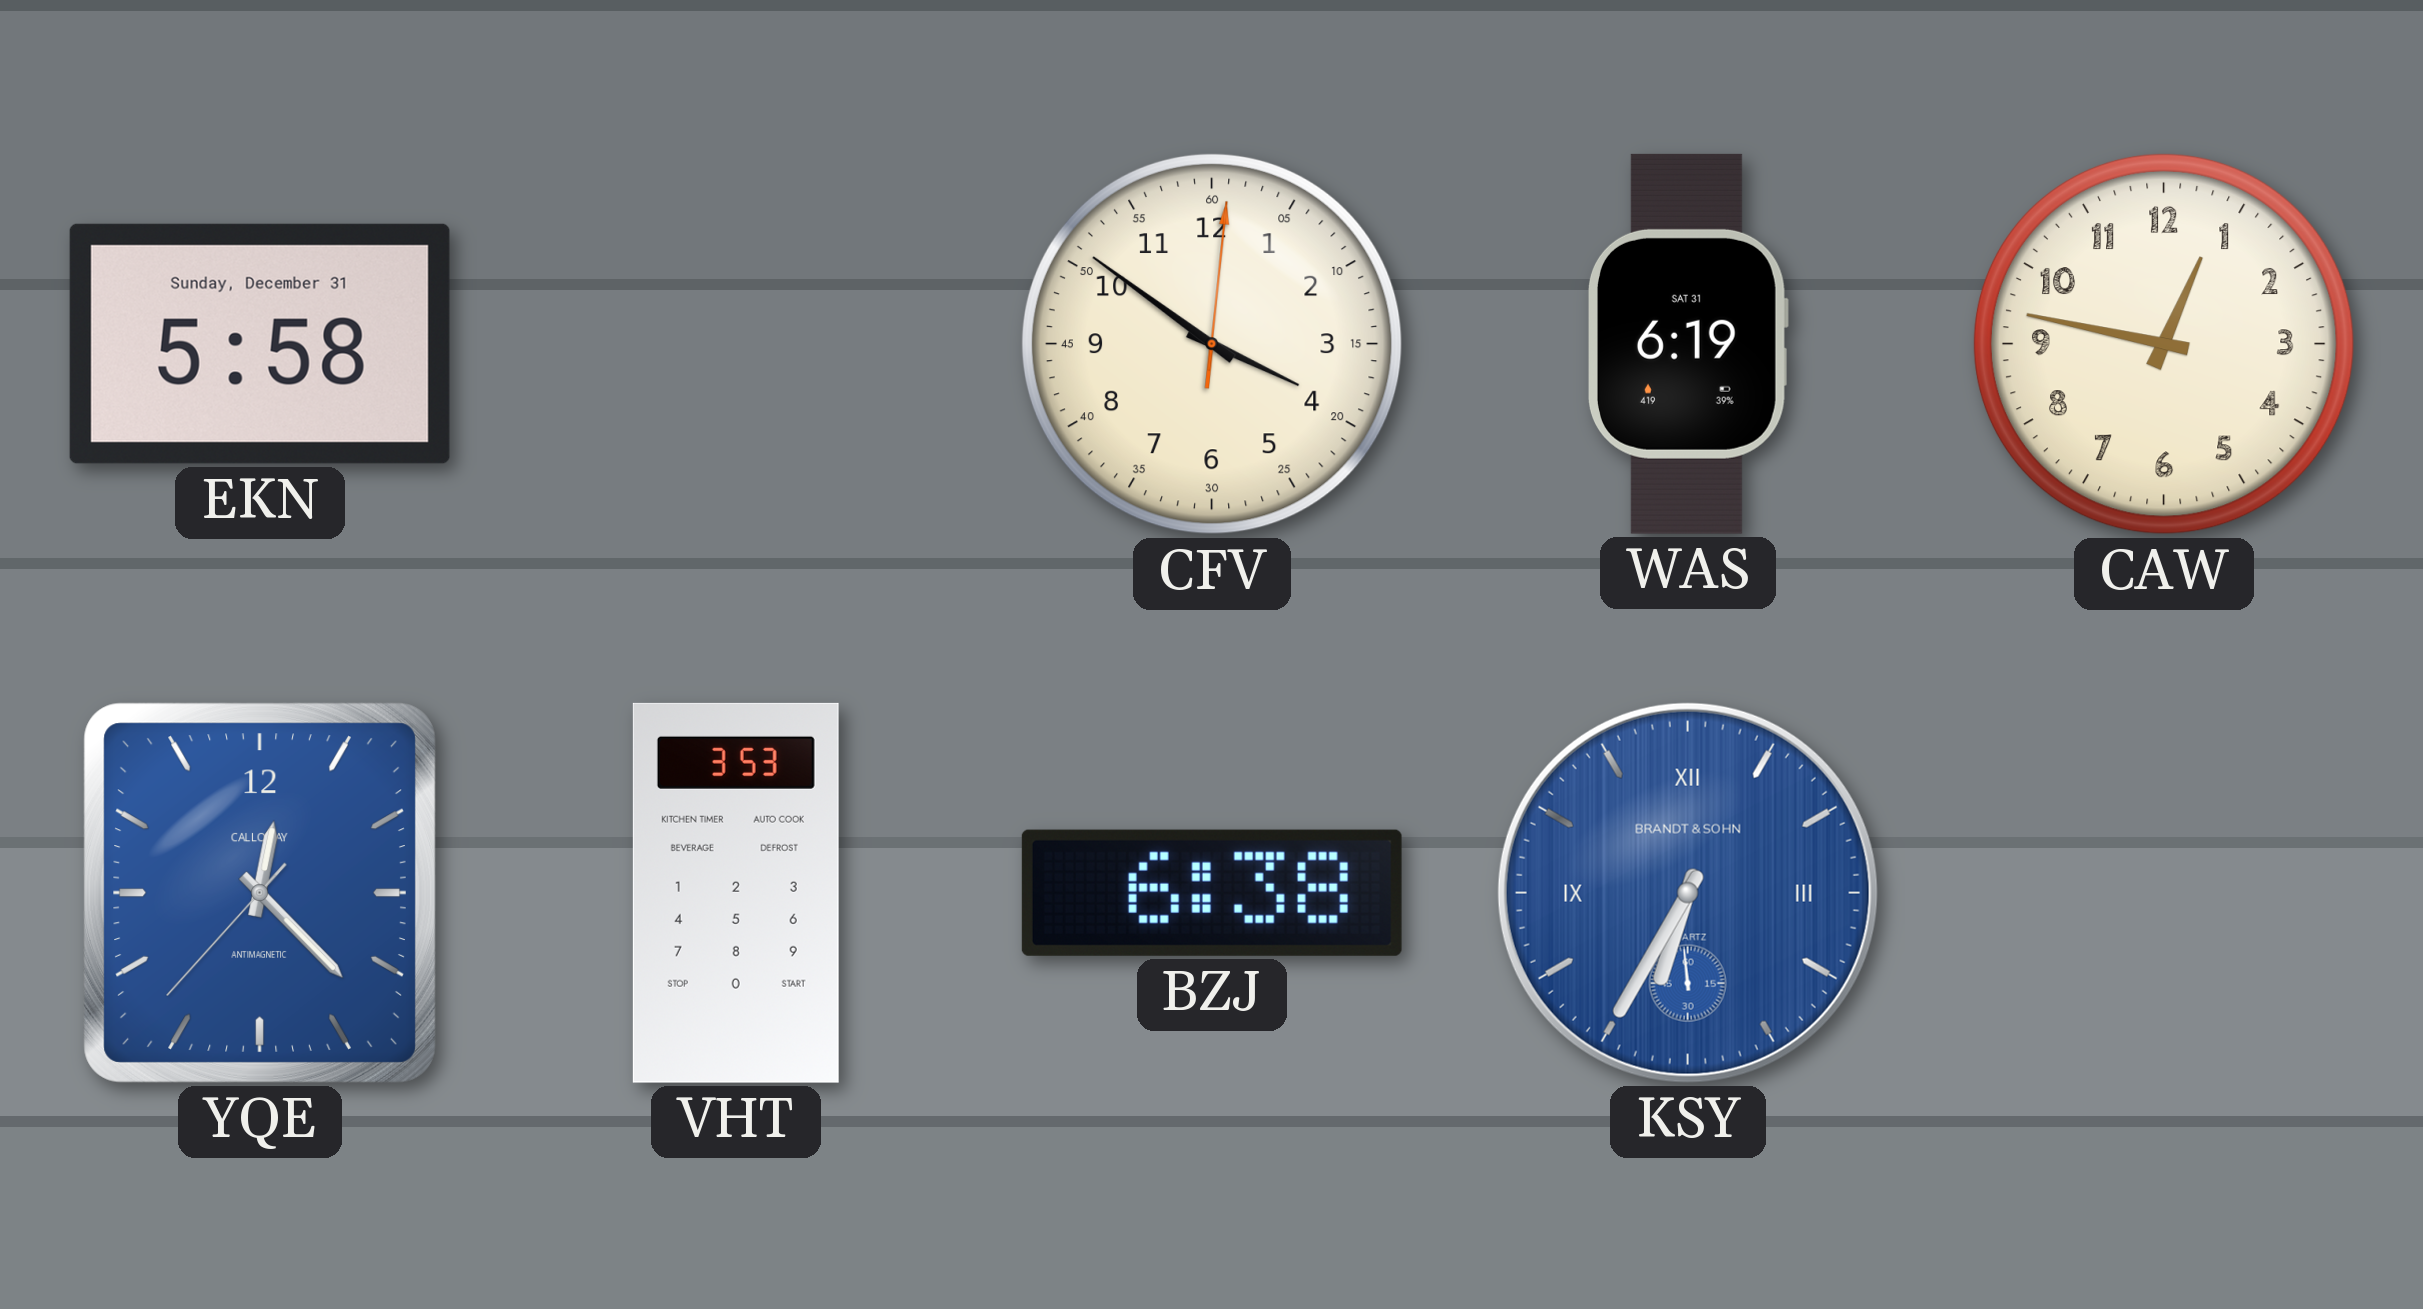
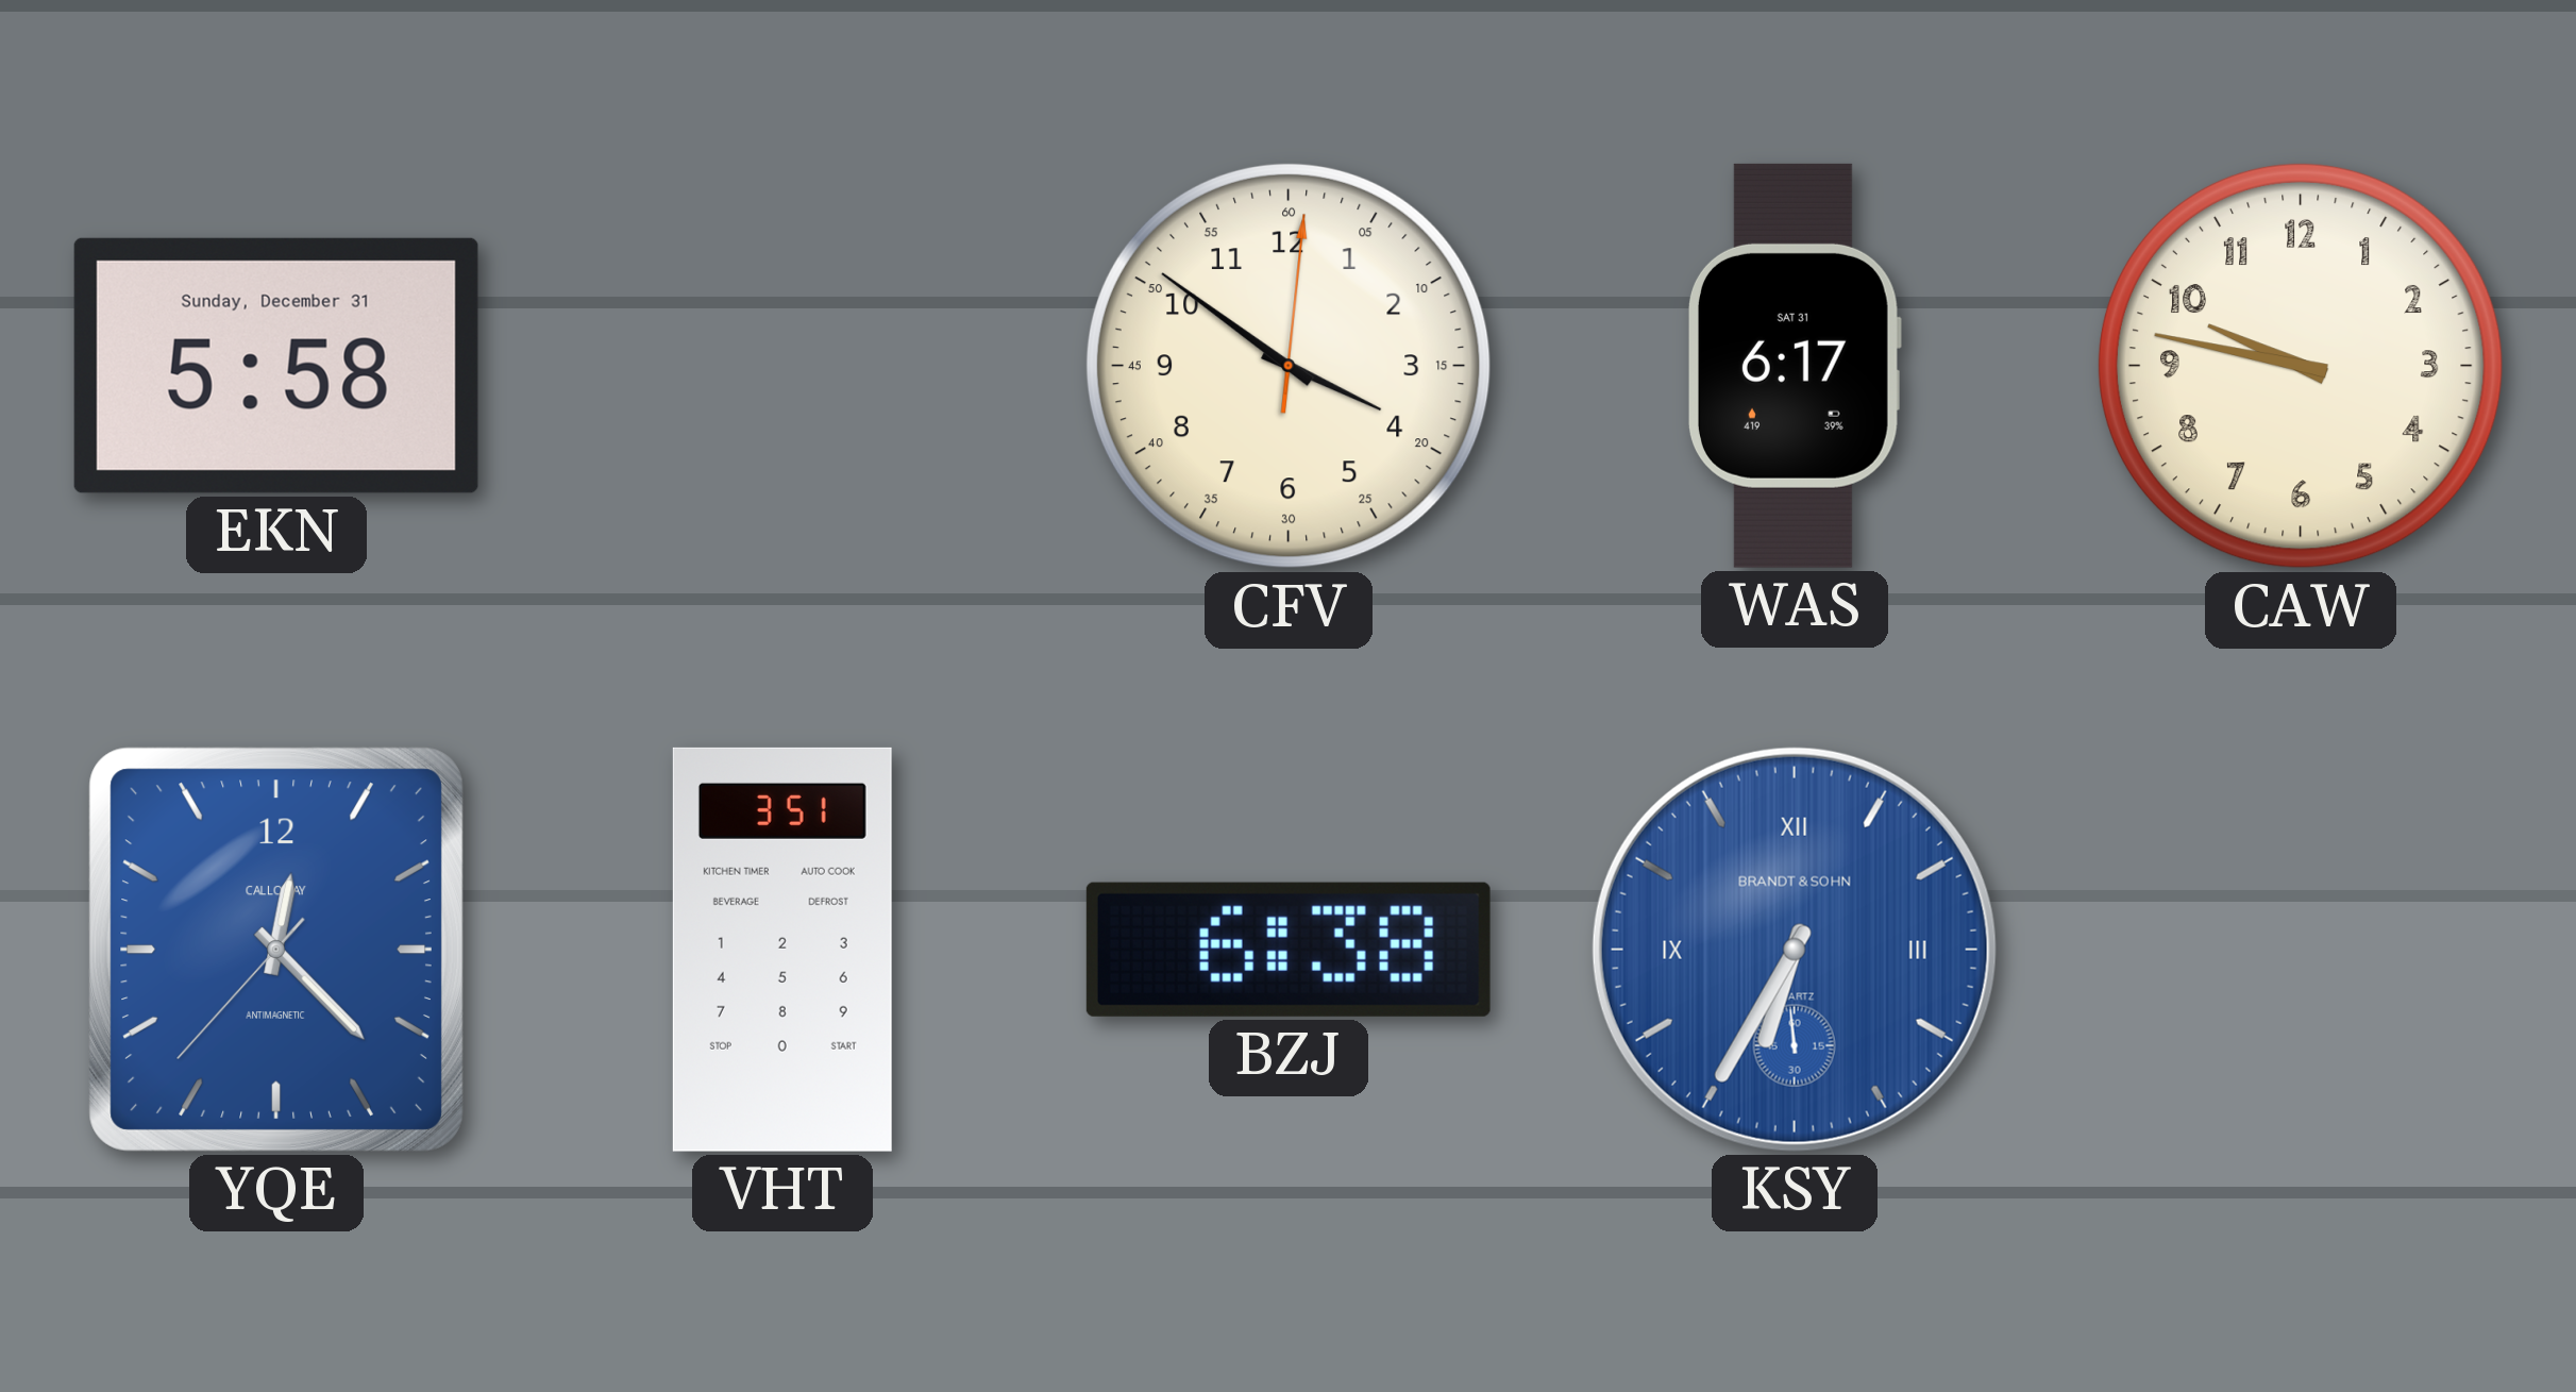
WAS: 6:19 -> 6:17 (1795, 366)
CAW: 12:47 -> 9:47 (2301, 366)
VHT: 3:53 -> 3:51 (782, 950)
